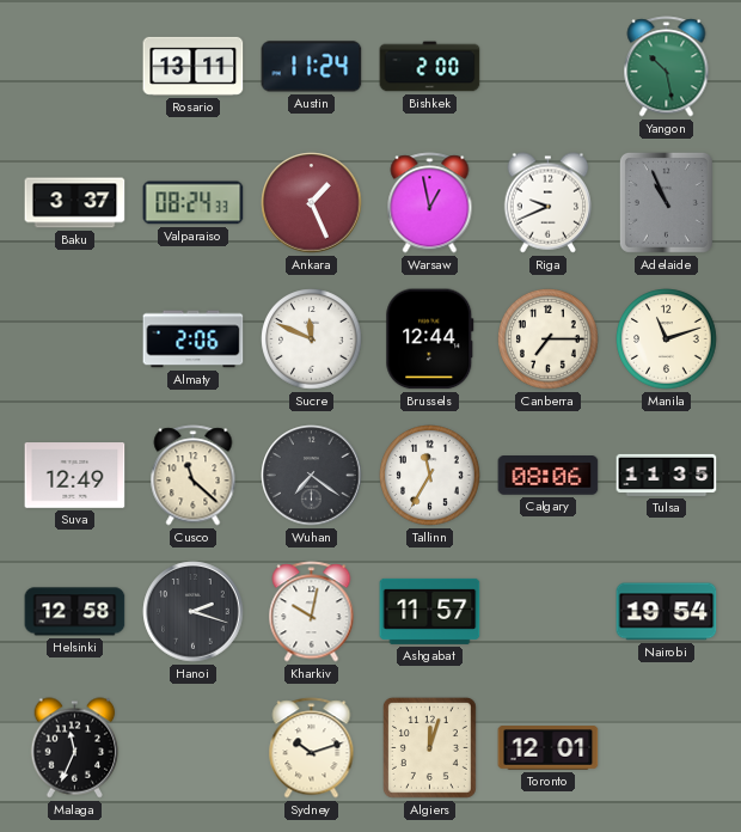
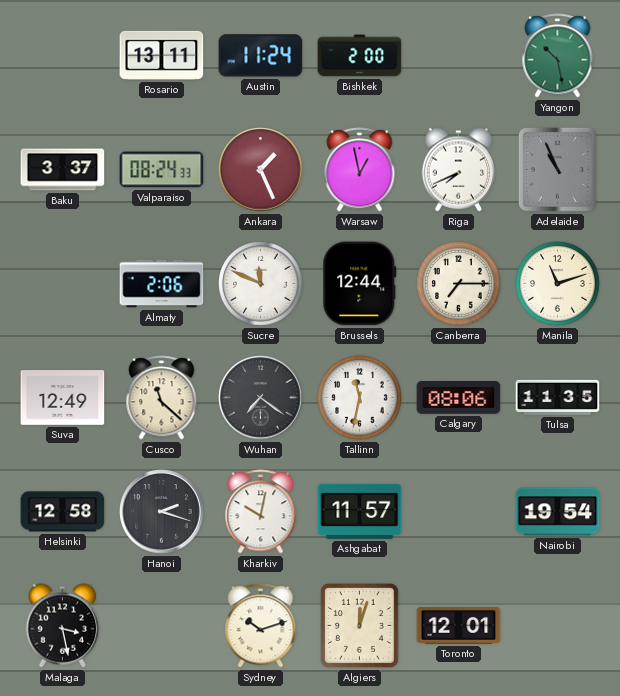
Riga: 9:41 -> 7:41 (459, 170)
Tallinn: 11:35 -> 11:32 (360, 398)
Malaga: 11:34 -> 3:28 (63, 626)
